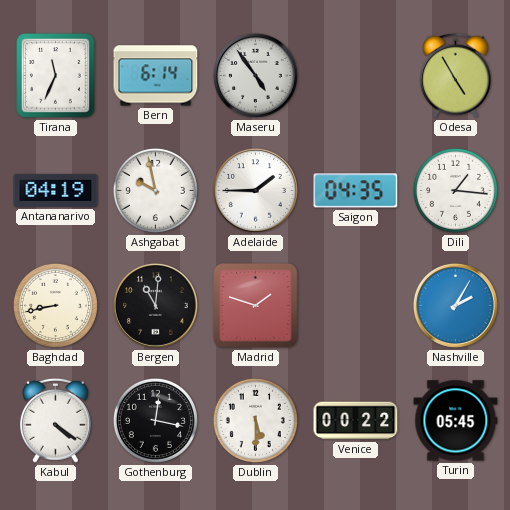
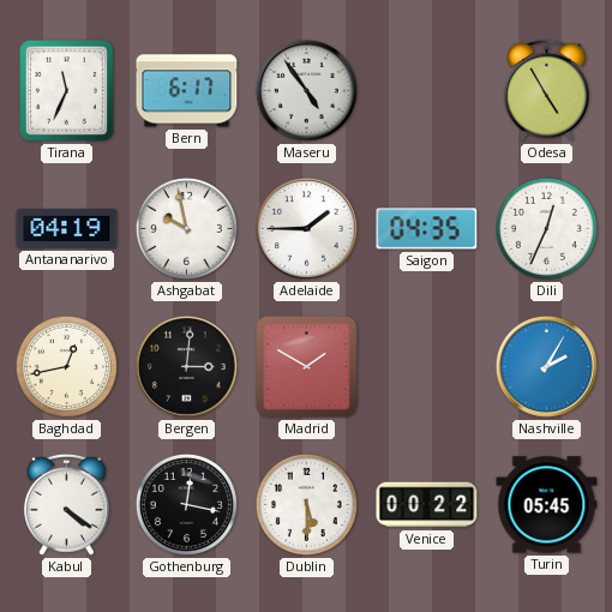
Bern: 6:14 -> 6:17 (187, 91)
Dili: 1:16 -> 12:34 (546, 228)
Baghdad: 8:43 -> 12:43 (66, 366)
Bergen: 11:01 -> 3:01 (186, 366)
Madrid: 1:48 -> 1:50 (307, 367)
